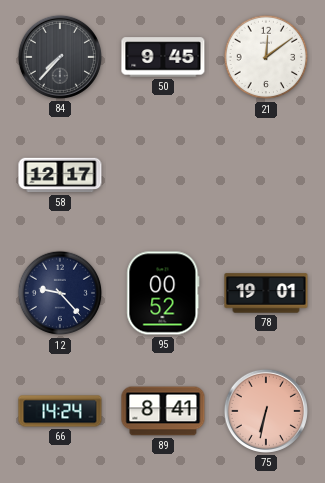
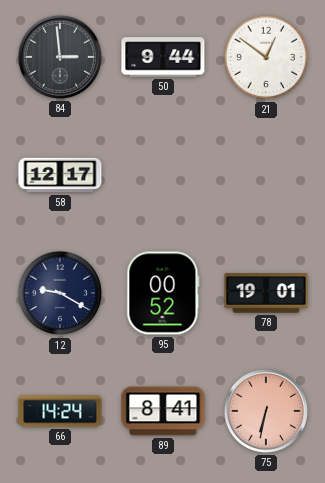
84: 7:37 -> 2:59 (60, 57)
50: 9:45 -> 9:44 (163, 57)
21: 12:09 -> 12:51 (266, 57)
12: 9:23 -> 9:20 (60, 293)
